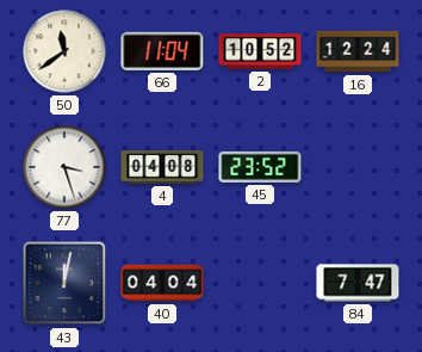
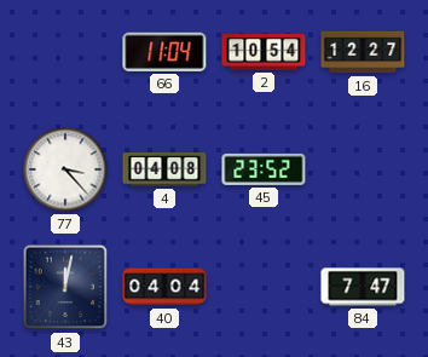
50: 11:39 -> none (64, 51)
2: 10:52 -> 10:54 (264, 53)
16: 12:24 -> 12:27 (363, 52)
77: 3:27 -> 3:23 (65, 169)
